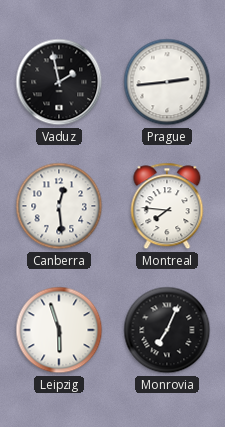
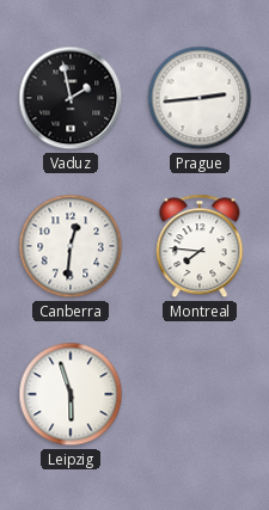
Canberra: 12:29 -> 12:31 (71, 246)
Monrovia: 7:04 -> none (167, 330)
